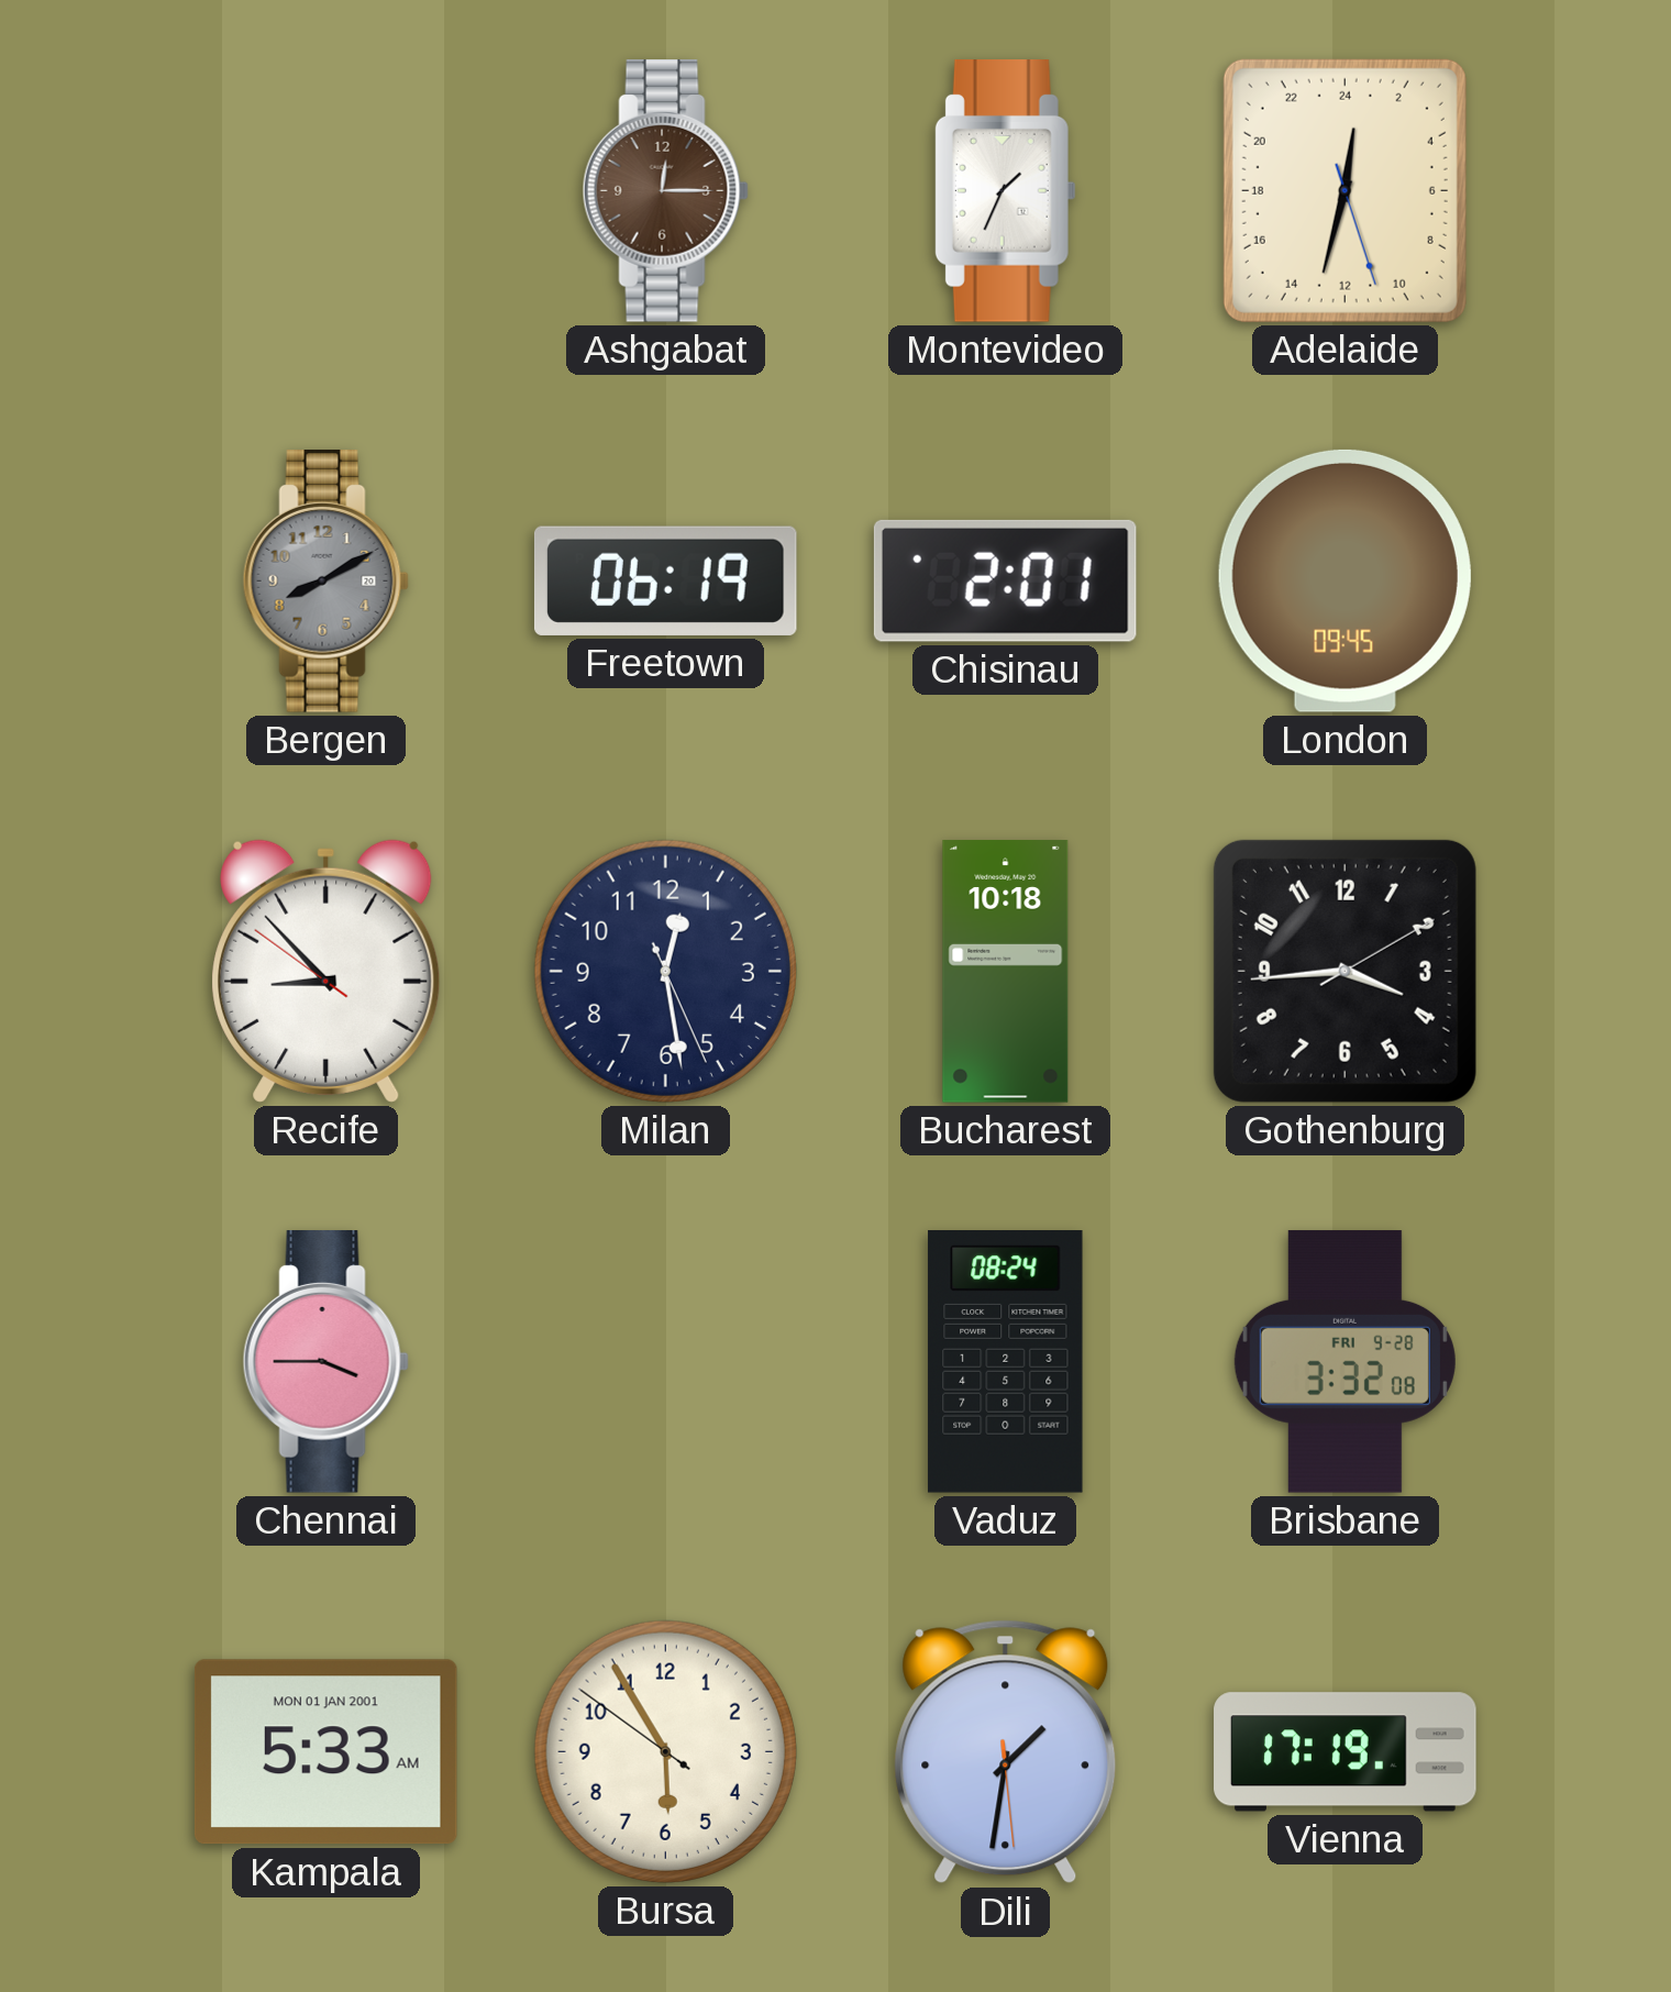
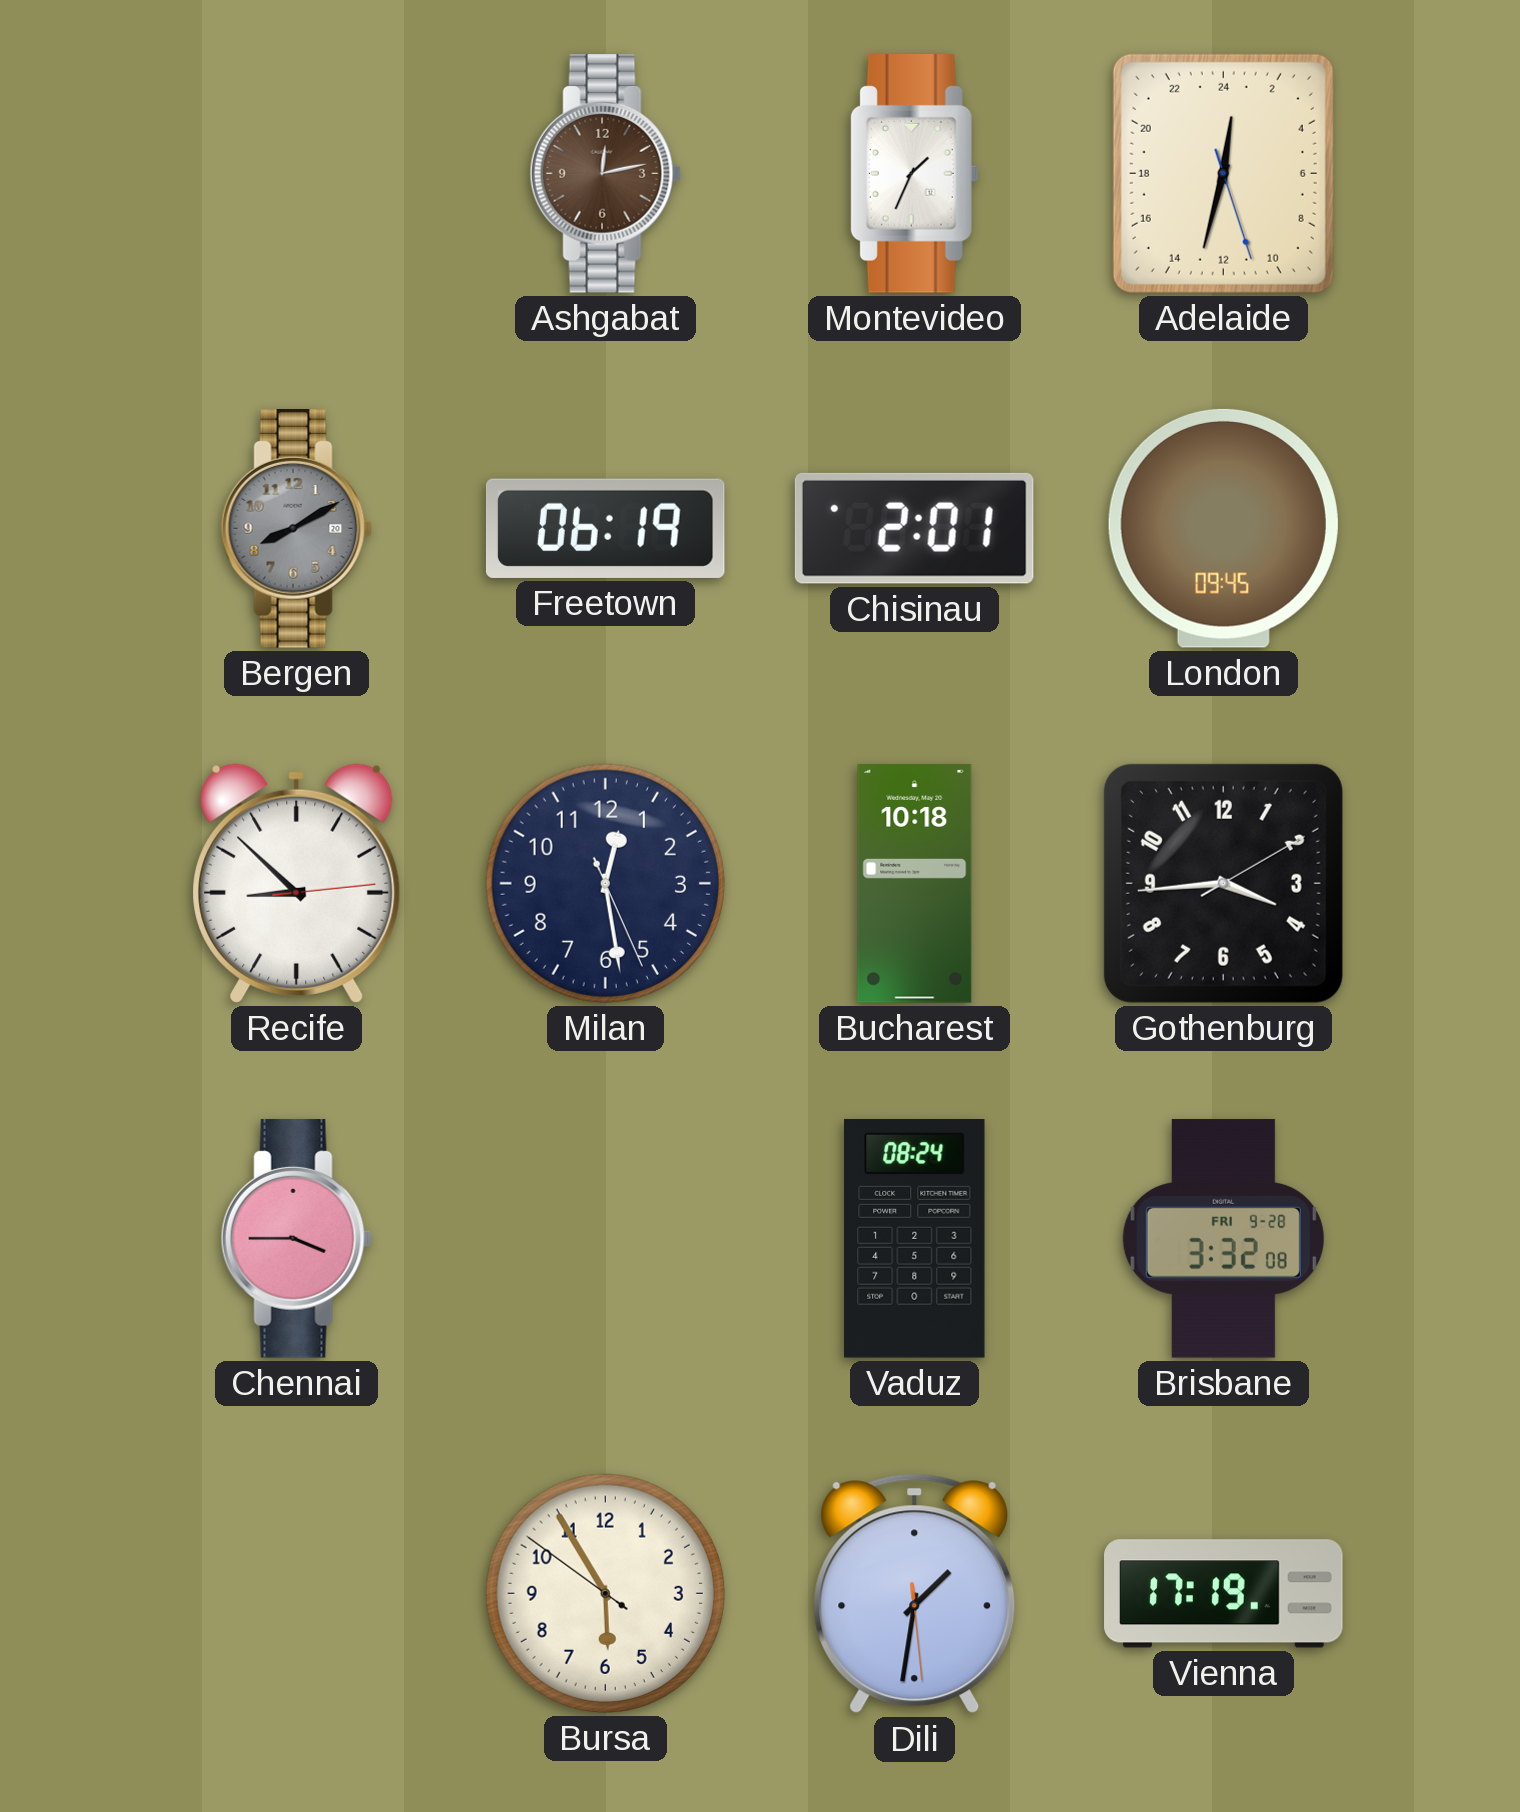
Ashgabat: 12:15 -> 12:13 (605, 174)
Recife: 8:52:51 -> 8:52:14 (297, 883)
Kampala: 5:33 -> none (325, 1752)
